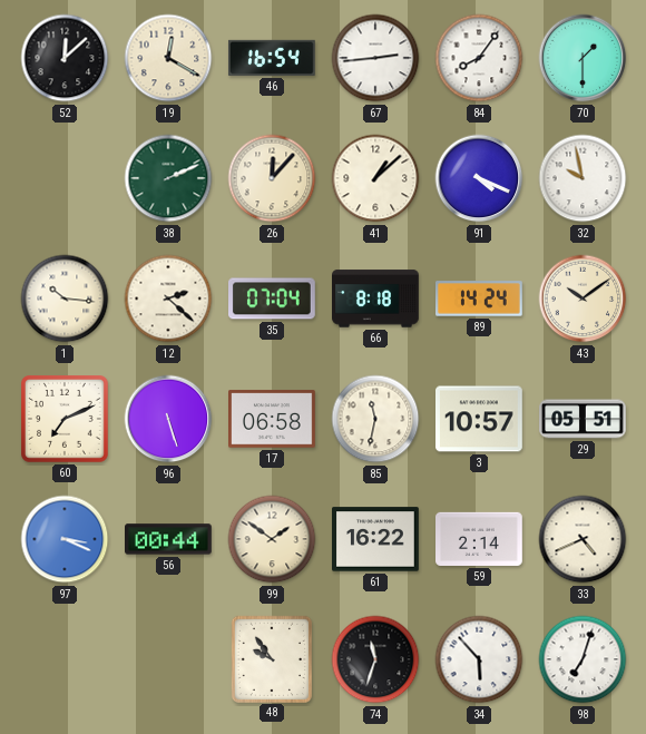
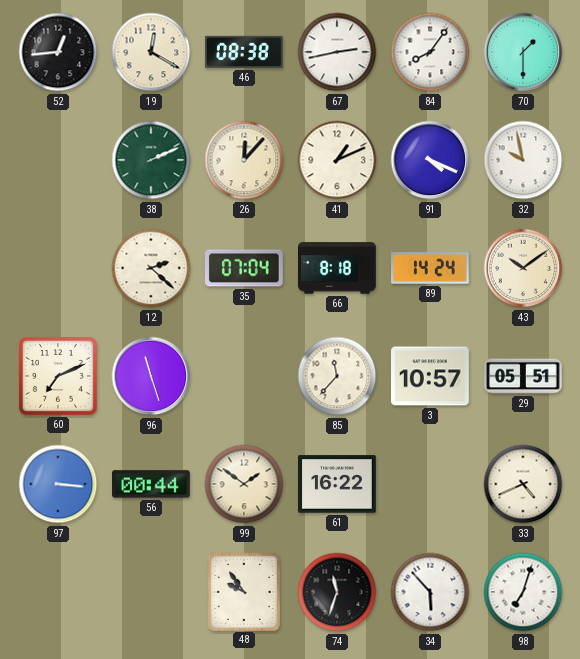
52: 12:08 -> 12:44 (58, 52)
46: 16:54 -> 08:38 (244, 52)
67: 2:44 -> 2:43 (337, 52)
41: 1:08 -> 1:11 (337, 160)
1: 10:16 -> none (65, 299)
96: 5:27 -> 11:27 (151, 376)
17: 06:58 -> none (273, 419)
85: 11:32 -> 11:37 (337, 376)
97: 3:19 -> 3:16 (58, 484)
59: 2:14 -> none (480, 539)
